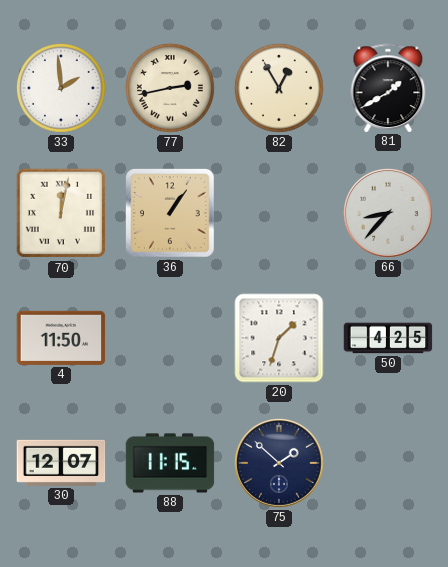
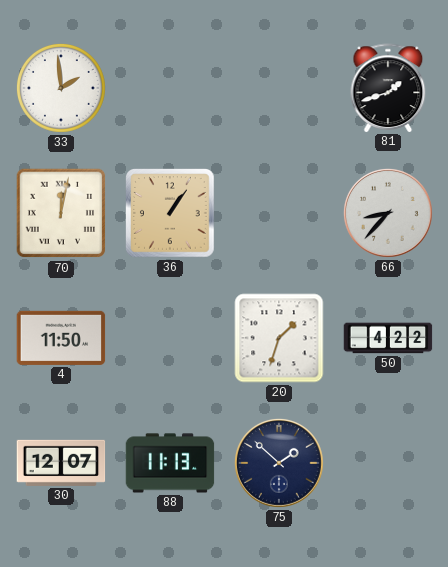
77: 2:43 -> none (170, 88)
82: 12:55 -> none (279, 88)
81: 1:40 -> 1:42 (388, 88)
50: 4:25 -> 4:22 (388, 338)
88: 11:15 -> 11:13 (170, 463)
